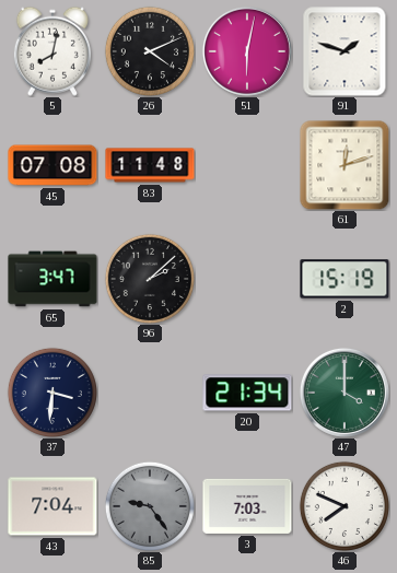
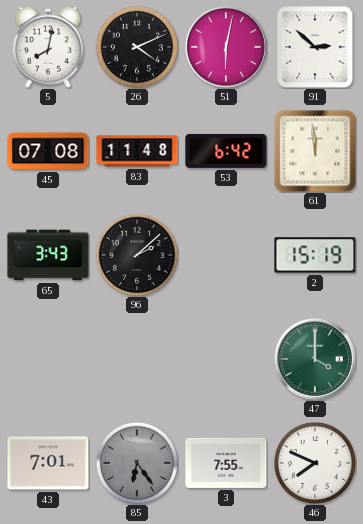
91: 1:48 -> 2:52 (315, 47)
53: none -> 6:42 (226, 151)
61: 12:12 -> 11:59 (315, 151)
65: 3:47 -> 3:43 (48, 255)
37: 3:31 -> none (52, 393)
20: 21:34 -> none (247, 393)
43: 7:04 -> 7:01 (48, 463)
85: 9:24 -> 6:24 (137, 463)
3: 7:03 -> 7:55 (226, 463)
